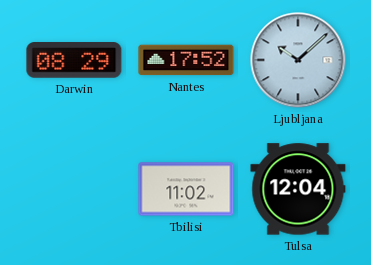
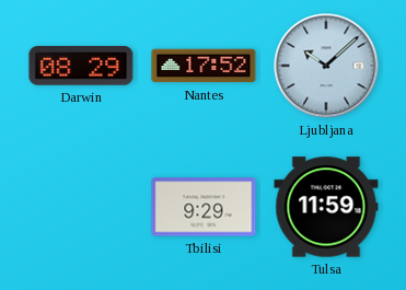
Tbilisi: 11:02 -> 9:29 (204, 207)
Tulsa: 12:04 -> 11:59 (326, 207)
